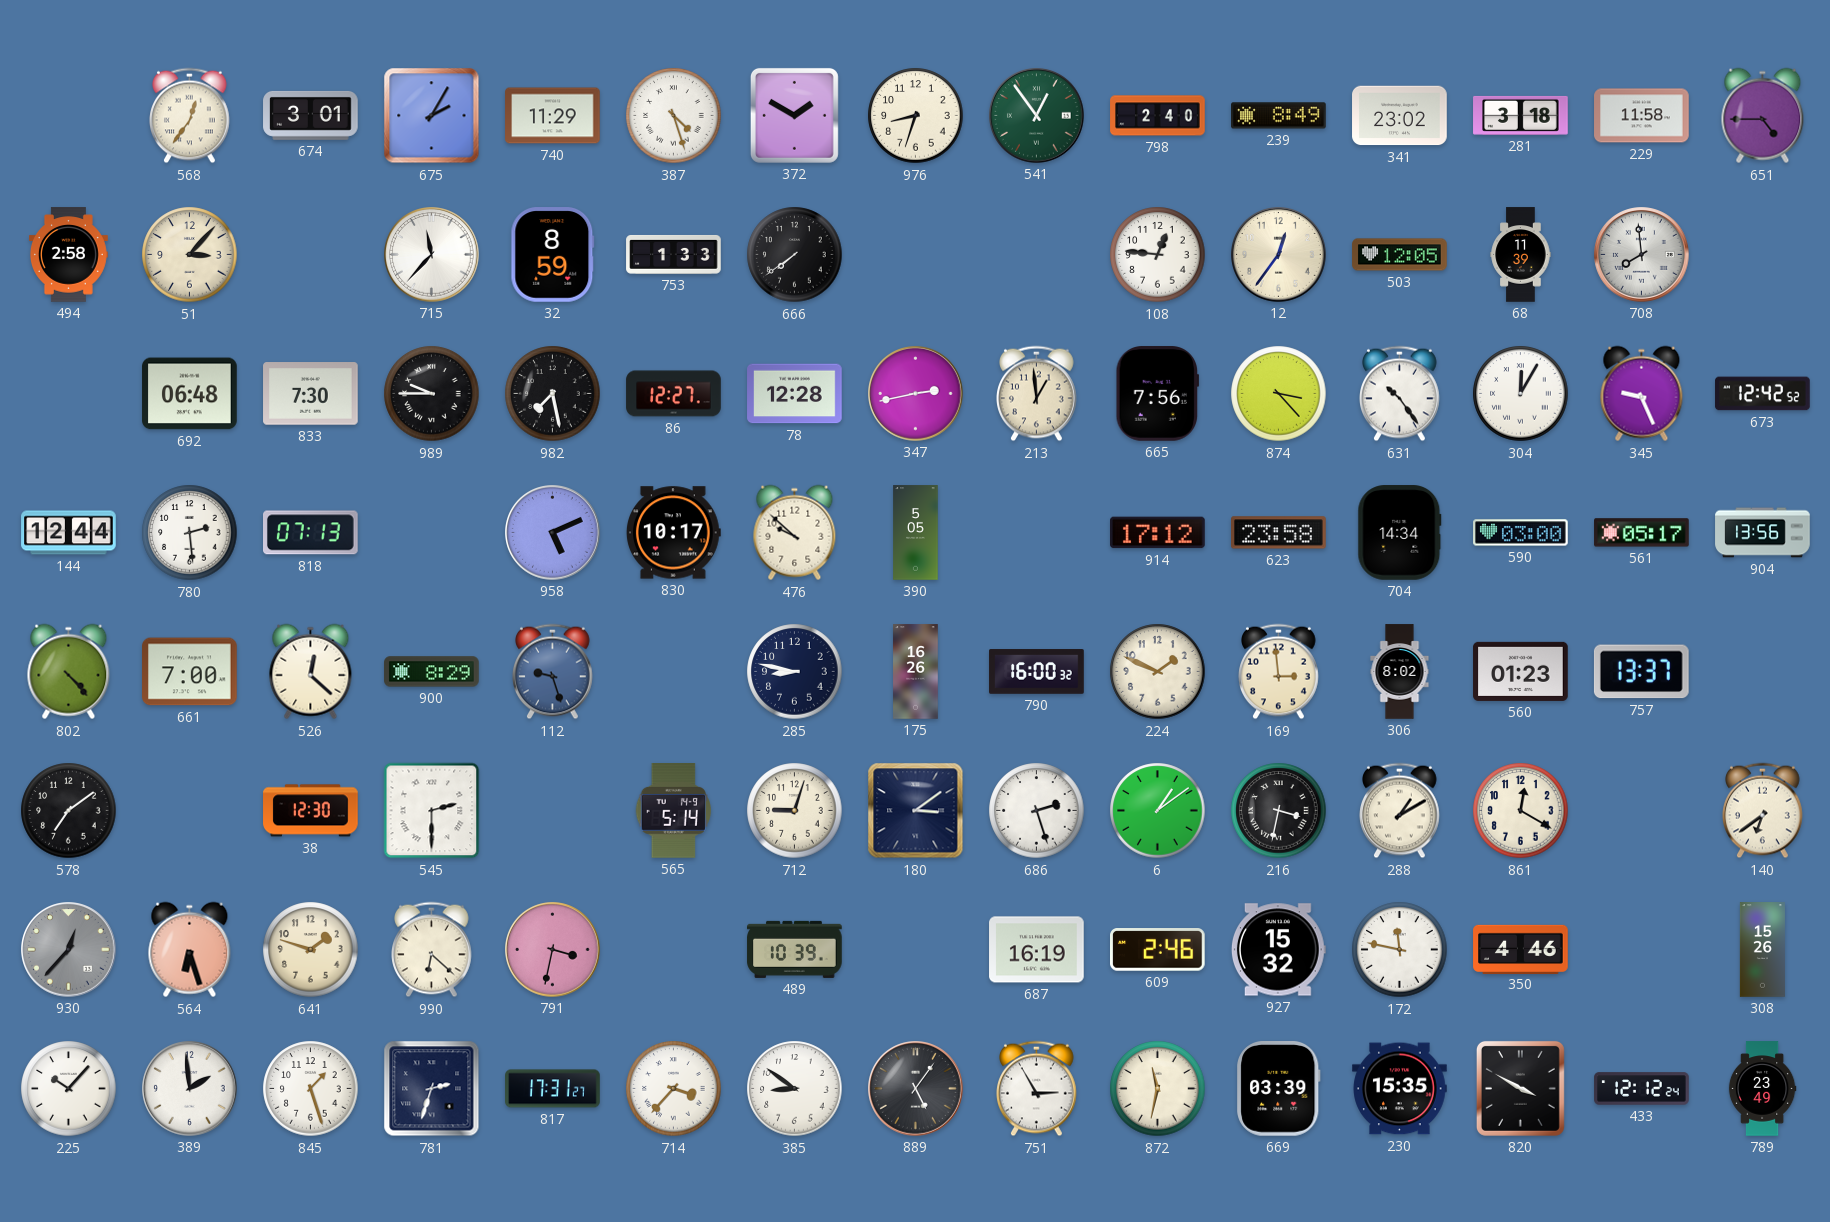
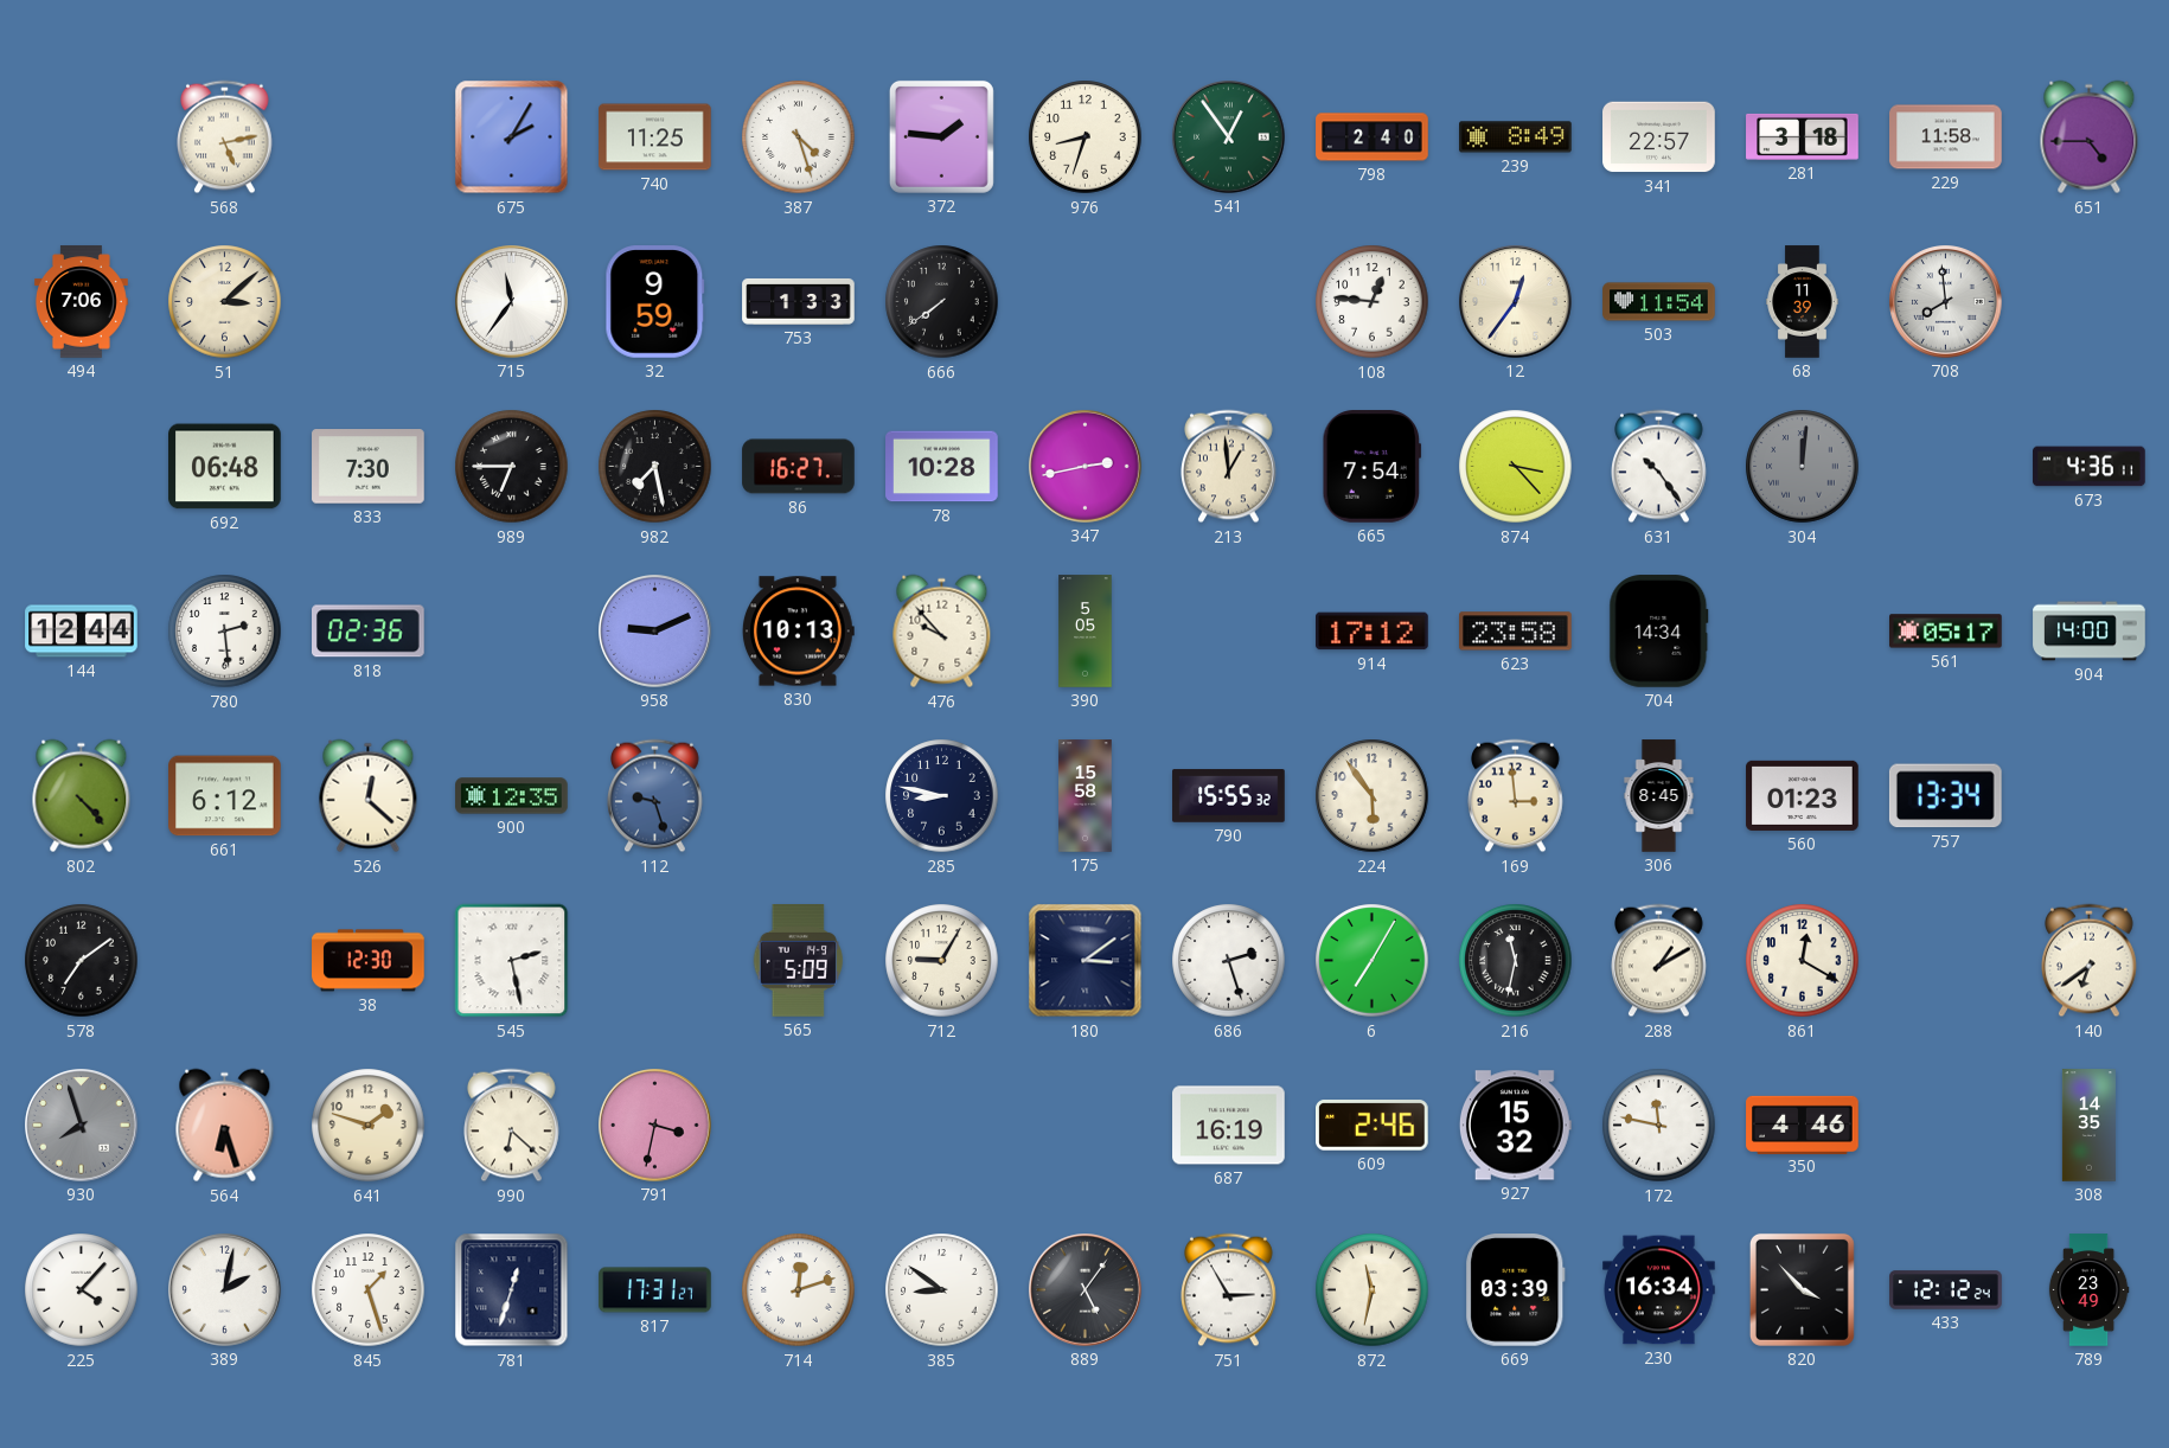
568: 12:36 -> 5:13 (225, 137)
674: 3:01 -> none (311, 115)
740: 11:29 -> 11:25 (655, 137)
372: 1:50 -> 1:46 (941, 136)
341: 23:02 -> 22:57 (1659, 137)
494: 2:58 -> 7:06 (81, 302)
51: 3:07 -> 3:08 (225, 302)
715: 11:37 -> 11:36 (512, 302)
32: 8:59 -> 9:59 (655, 302)
503: 12:05 -> 11:54 (1659, 302)
989: 9:45 -> 6:45 (512, 467)
86: 12:27 -> 16:27 (799, 467)
78: 12:28 -> 10:28 (942, 467)
665: 7:56 -> 7:54 (1373, 467)
304: 12:05 -> 12:01 (1803, 467)
304 dial: white -> grey (1803, 467)
345: 9:26 -> none (1642, 394)
673: 12:42 -> 4:36 (2090, 467)
818: 07:13 -> 02:36 (369, 632)
958: 5:11 -> 9:11 (655, 632)
830: 10:17 -> 10:13 (799, 632)
476: 9:52 -> 9:53 (942, 632)
590: 03:00 -> none (1521, 533)
904: 13:56 -> 14:00 (2090, 632)
661: 7:00 -> 6:12 (225, 796)
900: 8:29 -> 12:35 (512, 796)
175: 16:26 -> 15:58 (1086, 796)
790: 16:00 -> 15:55 (1229, 796)
224: 1:49 -> 5:54 (1373, 796)
306: 8:02 -> 8:45 (1659, 796)
757: 13:37 -> 13:34 (1945, 796)
545: 2:30 -> 2:28 (512, 961)
565: 5:14 -> 5:09 (798, 961)
712: 9:03 -> 9:05 (942, 961)
6: 1:09 -> 7:05 (1373, 961)
216: 3:32 -> 11:32 (1516, 961)
930: 12:37 -> 7:57 (82, 1126)
489: 10:39 -> none (795, 949)
308: 15:26 -> 14:35 (2088, 1126)
225: 10:07 -> 4:07 (82, 1290)
389: 1:59 -> 2:02 (225, 1290)
781: 2:33 -> 12:33 (512, 1290)
714: 3:37 -> 12:12 (799, 1290)
230: 15:35 -> 16:34 (1659, 1290)
820: 3:50 -> 3:53 (1802, 1289)
